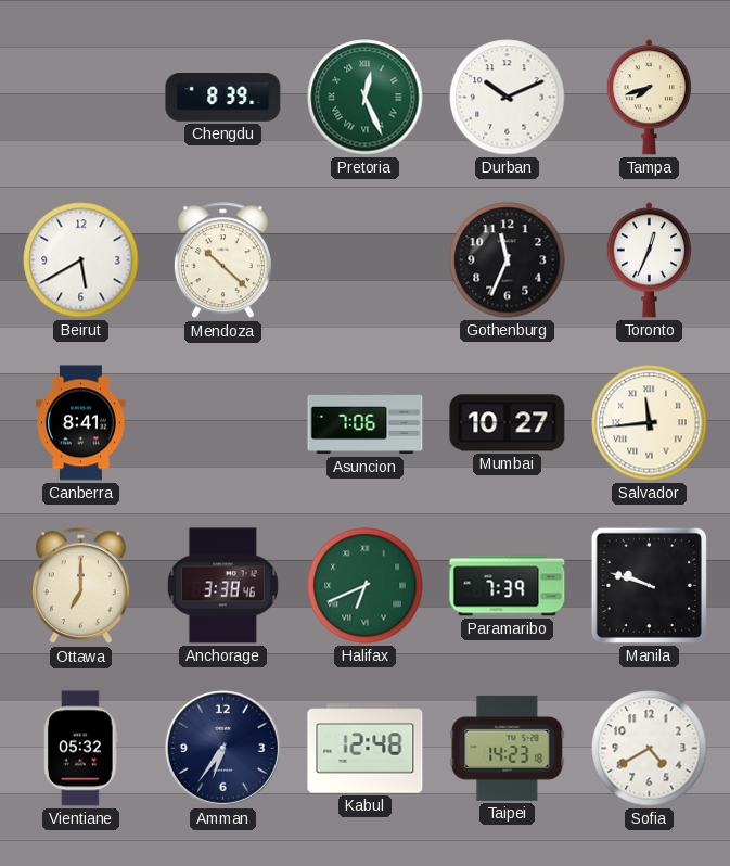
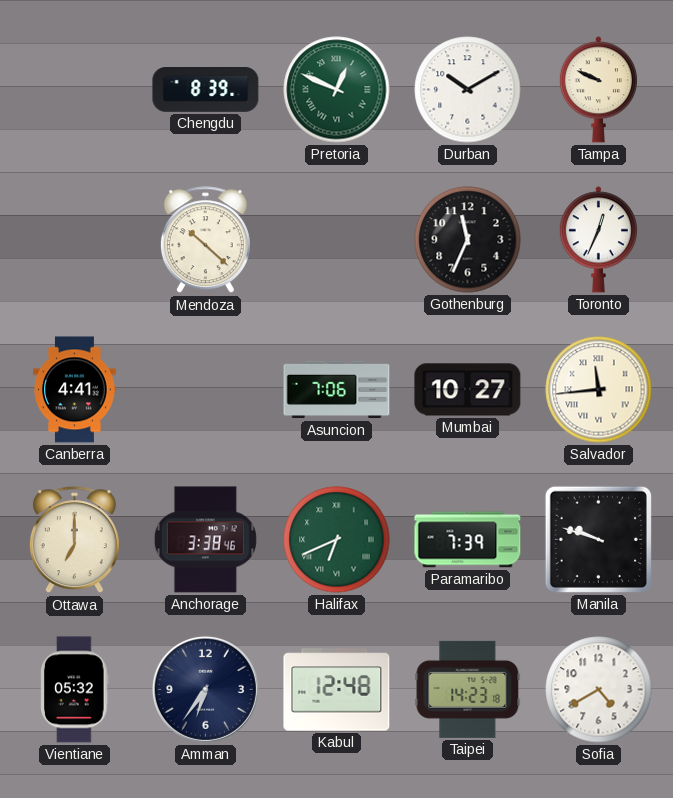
Pretoria: 12:26 -> 12:49 (337, 90)
Durban: 10:11 -> 10:10 (468, 90)
Tampa: 7:42 -> 9:49 (598, 90)
Beirut: 5:40 -> none (81, 260)
Canberra: 8:41 -> 4:41 (75, 390)
